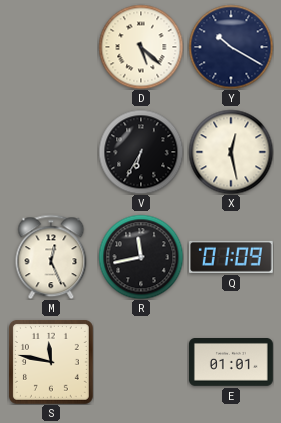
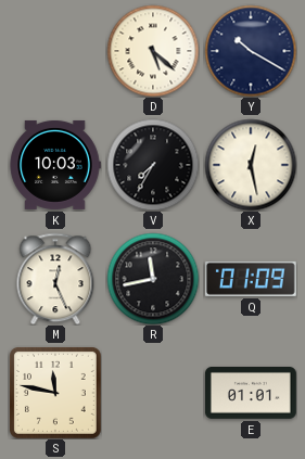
K: none -> 10:03 (55, 165)
V: 6:35 -> 7:35 (153, 165)
